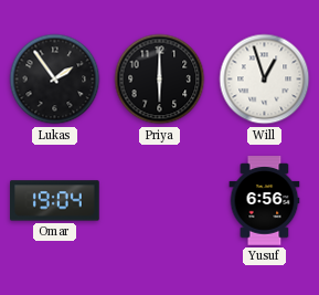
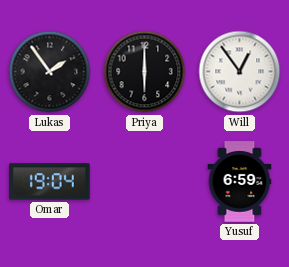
Will: 12:57 -> 12:54 (240, 72)
Yusuf: 6:56 -> 6:59 (240, 182)
